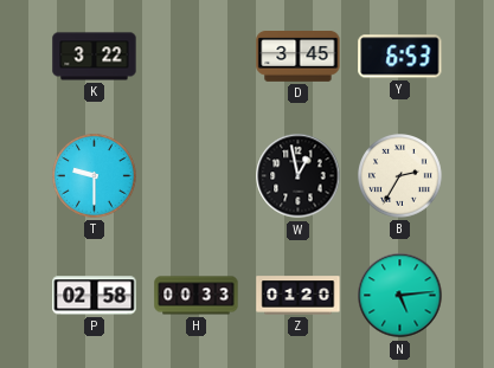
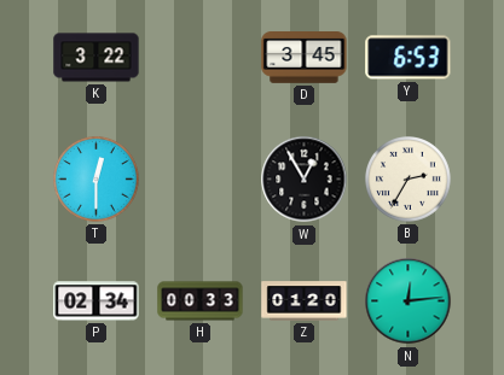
T: 9:30 -> 12:30 (97, 180)
W: 12:58 -> 12:55 (305, 180)
P: 02:58 -> 02:34 (97, 301)
N: 5:14 -> 12:14 (409, 301)
